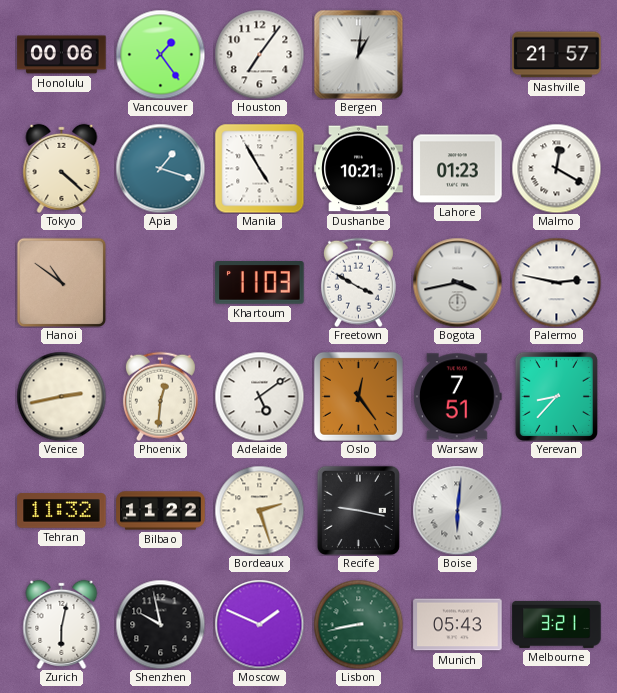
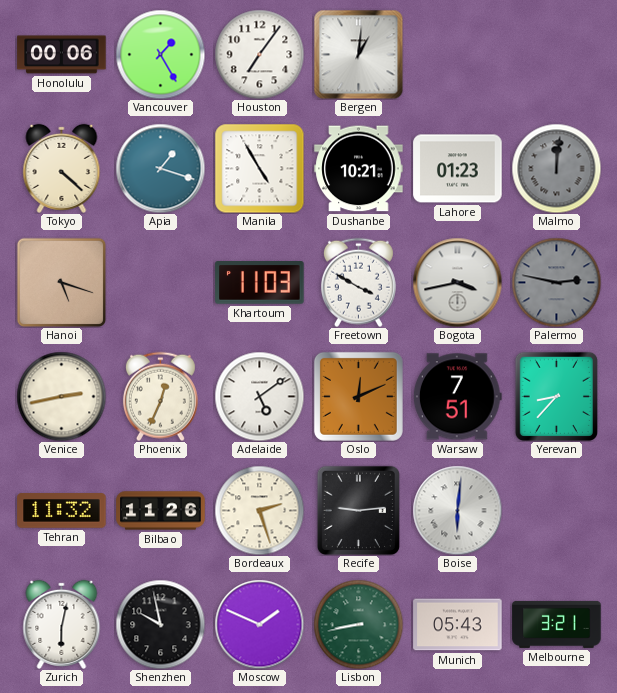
Vancouver: 1:24 -> 1:25 (160, 54)
Nashville: 21:57 -> none (557, 55)
Malmo: 12:20 -> 12:01 (556, 168)
Malmo dial: white -> grey (556, 168)
Hanoi: 10:51 -> 5:18 (61, 282)
Palermo dial: white -> grey (556, 282)
Phoenix: 12:31 -> 12:34 (160, 396)
Oslo: 12:24 -> 12:11 (358, 396)
Bilbao: 11:22 -> 11:26 (161, 511)
Recife: 9:17 -> 9:14 (358, 510)
